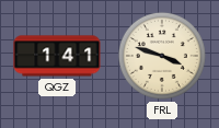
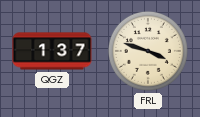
QGZ: 1:41 -> 1:37 (52, 51)
